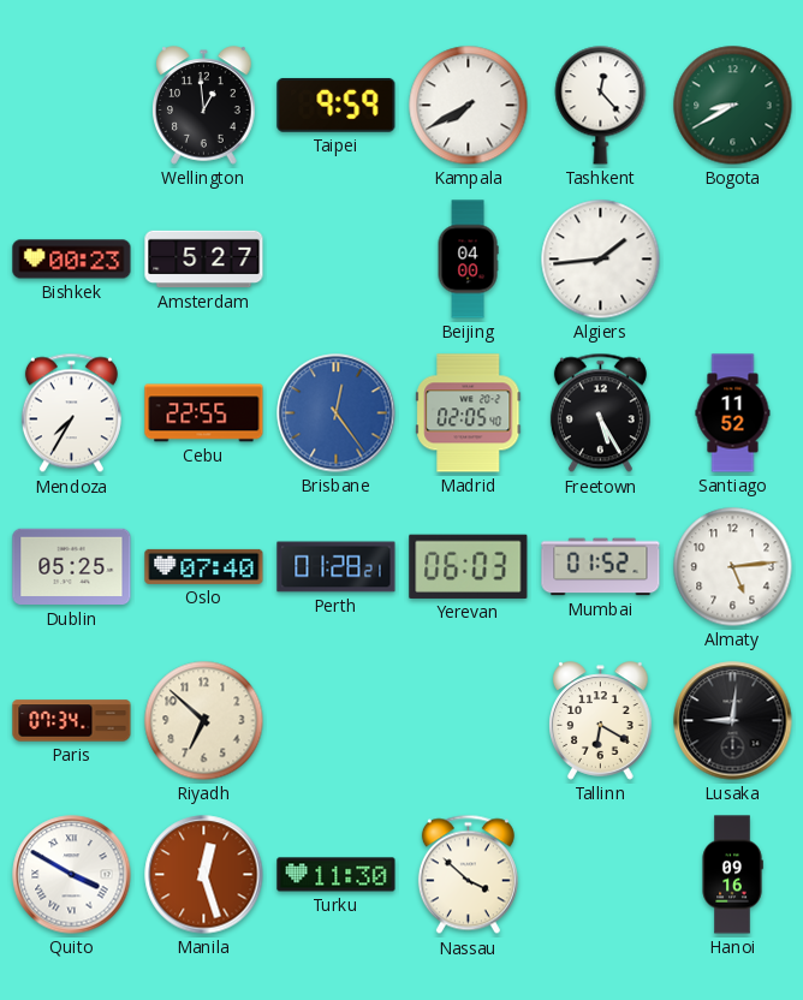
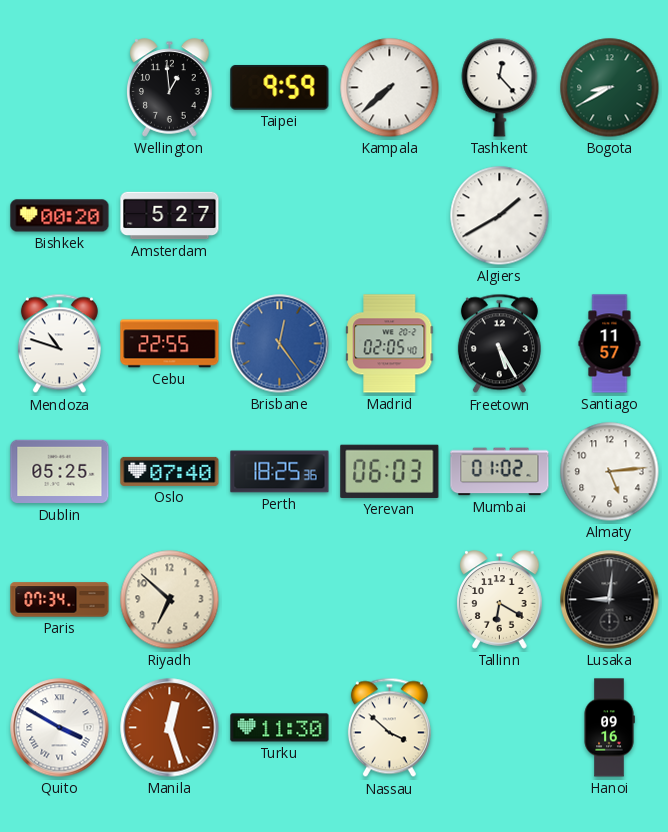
Kampala: 7:40 -> 7:38 (390, 88)
Bishkek: 00:23 -> 00:20 (60, 216)
Beijing: 04:00 -> none (468, 260)
Algiers: 1:44 -> 1:40 (500, 216)
Mendoza: 7:35 -> 10:48 (59, 344)
Santiago: 11:52 -> 11:57 (610, 344)
Perth: 01:28 -> 18:25 (280, 472)
Mumbai: 01:52 -> 01:02 (500, 472)
